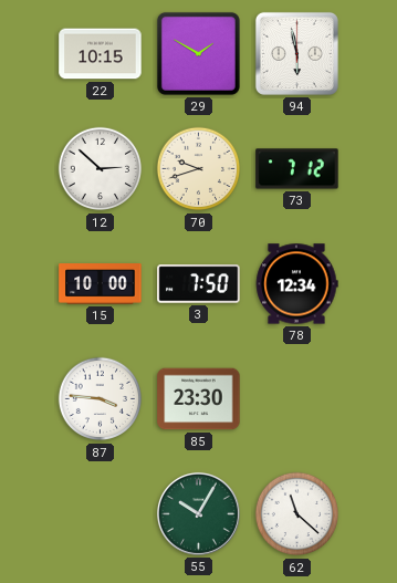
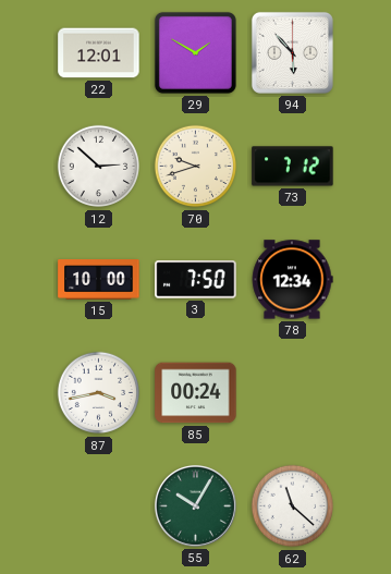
22: 10:15 -> 12:01 (99, 53)
94: 5:58 -> 5:53 (292, 52)
87: 3:46 -> 3:43 (99, 393)
85: 23:30 -> 00:24 (196, 393)
